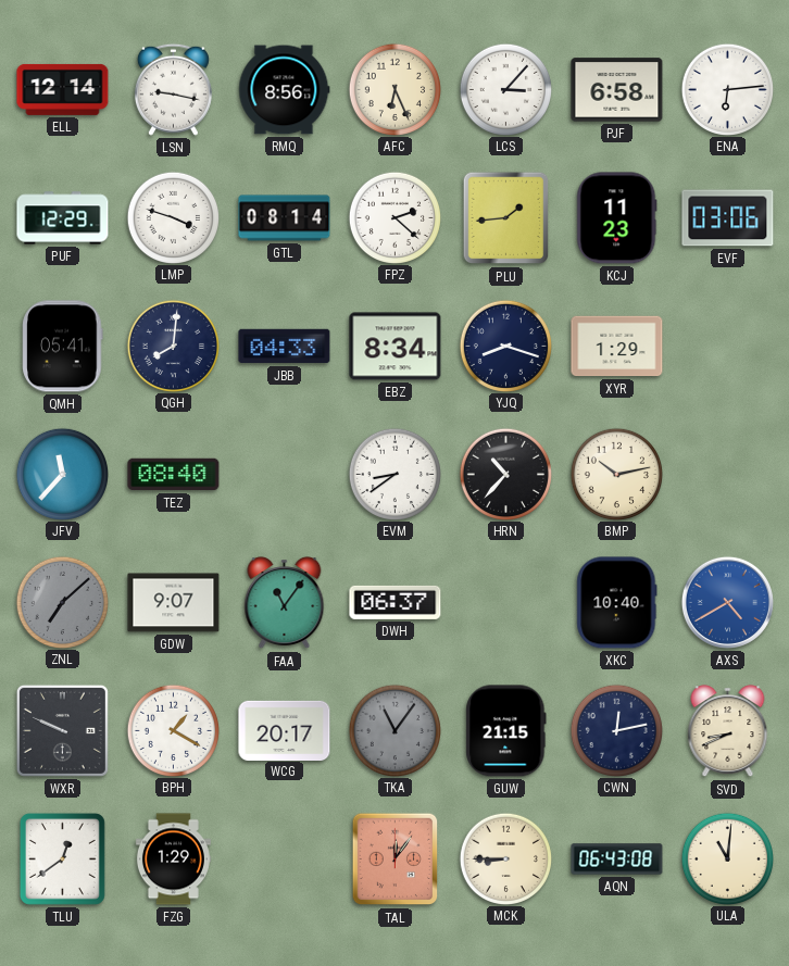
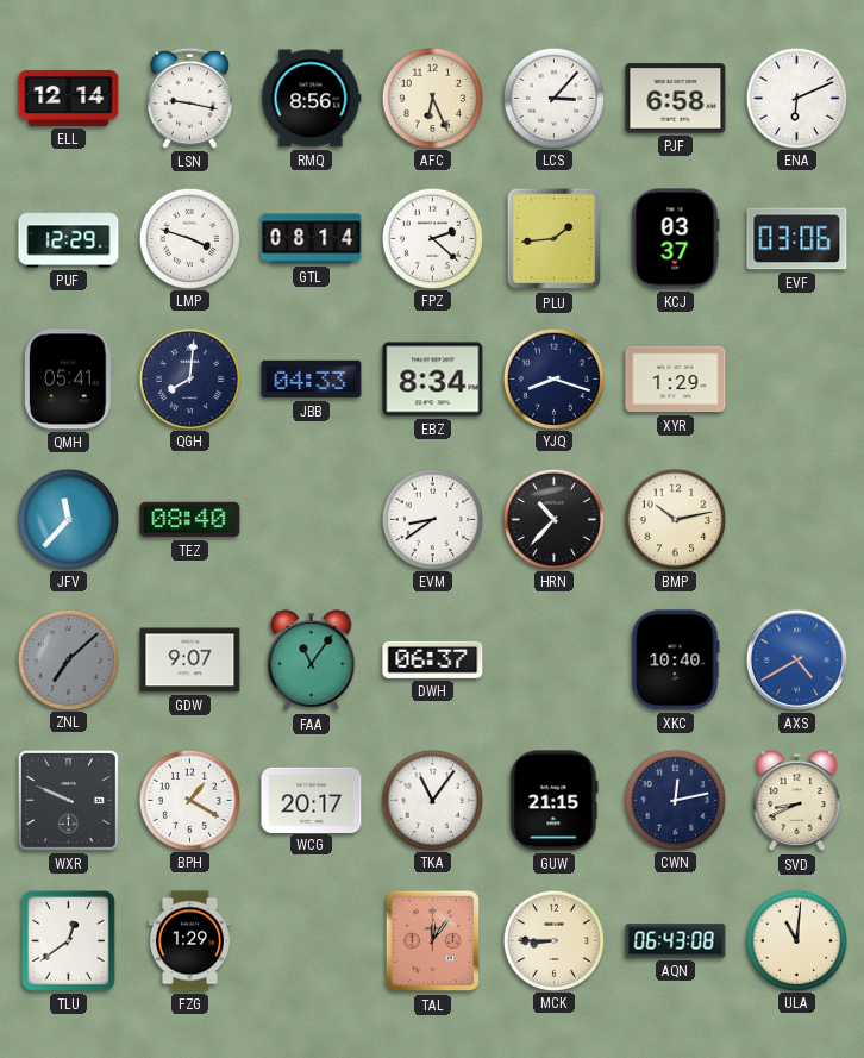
ENA: 6:14 -> 6:11 (796, 98)
KCJ: 11:23 -> 03:37 (676, 239)
TKA dial: grey -> white (432, 800)
